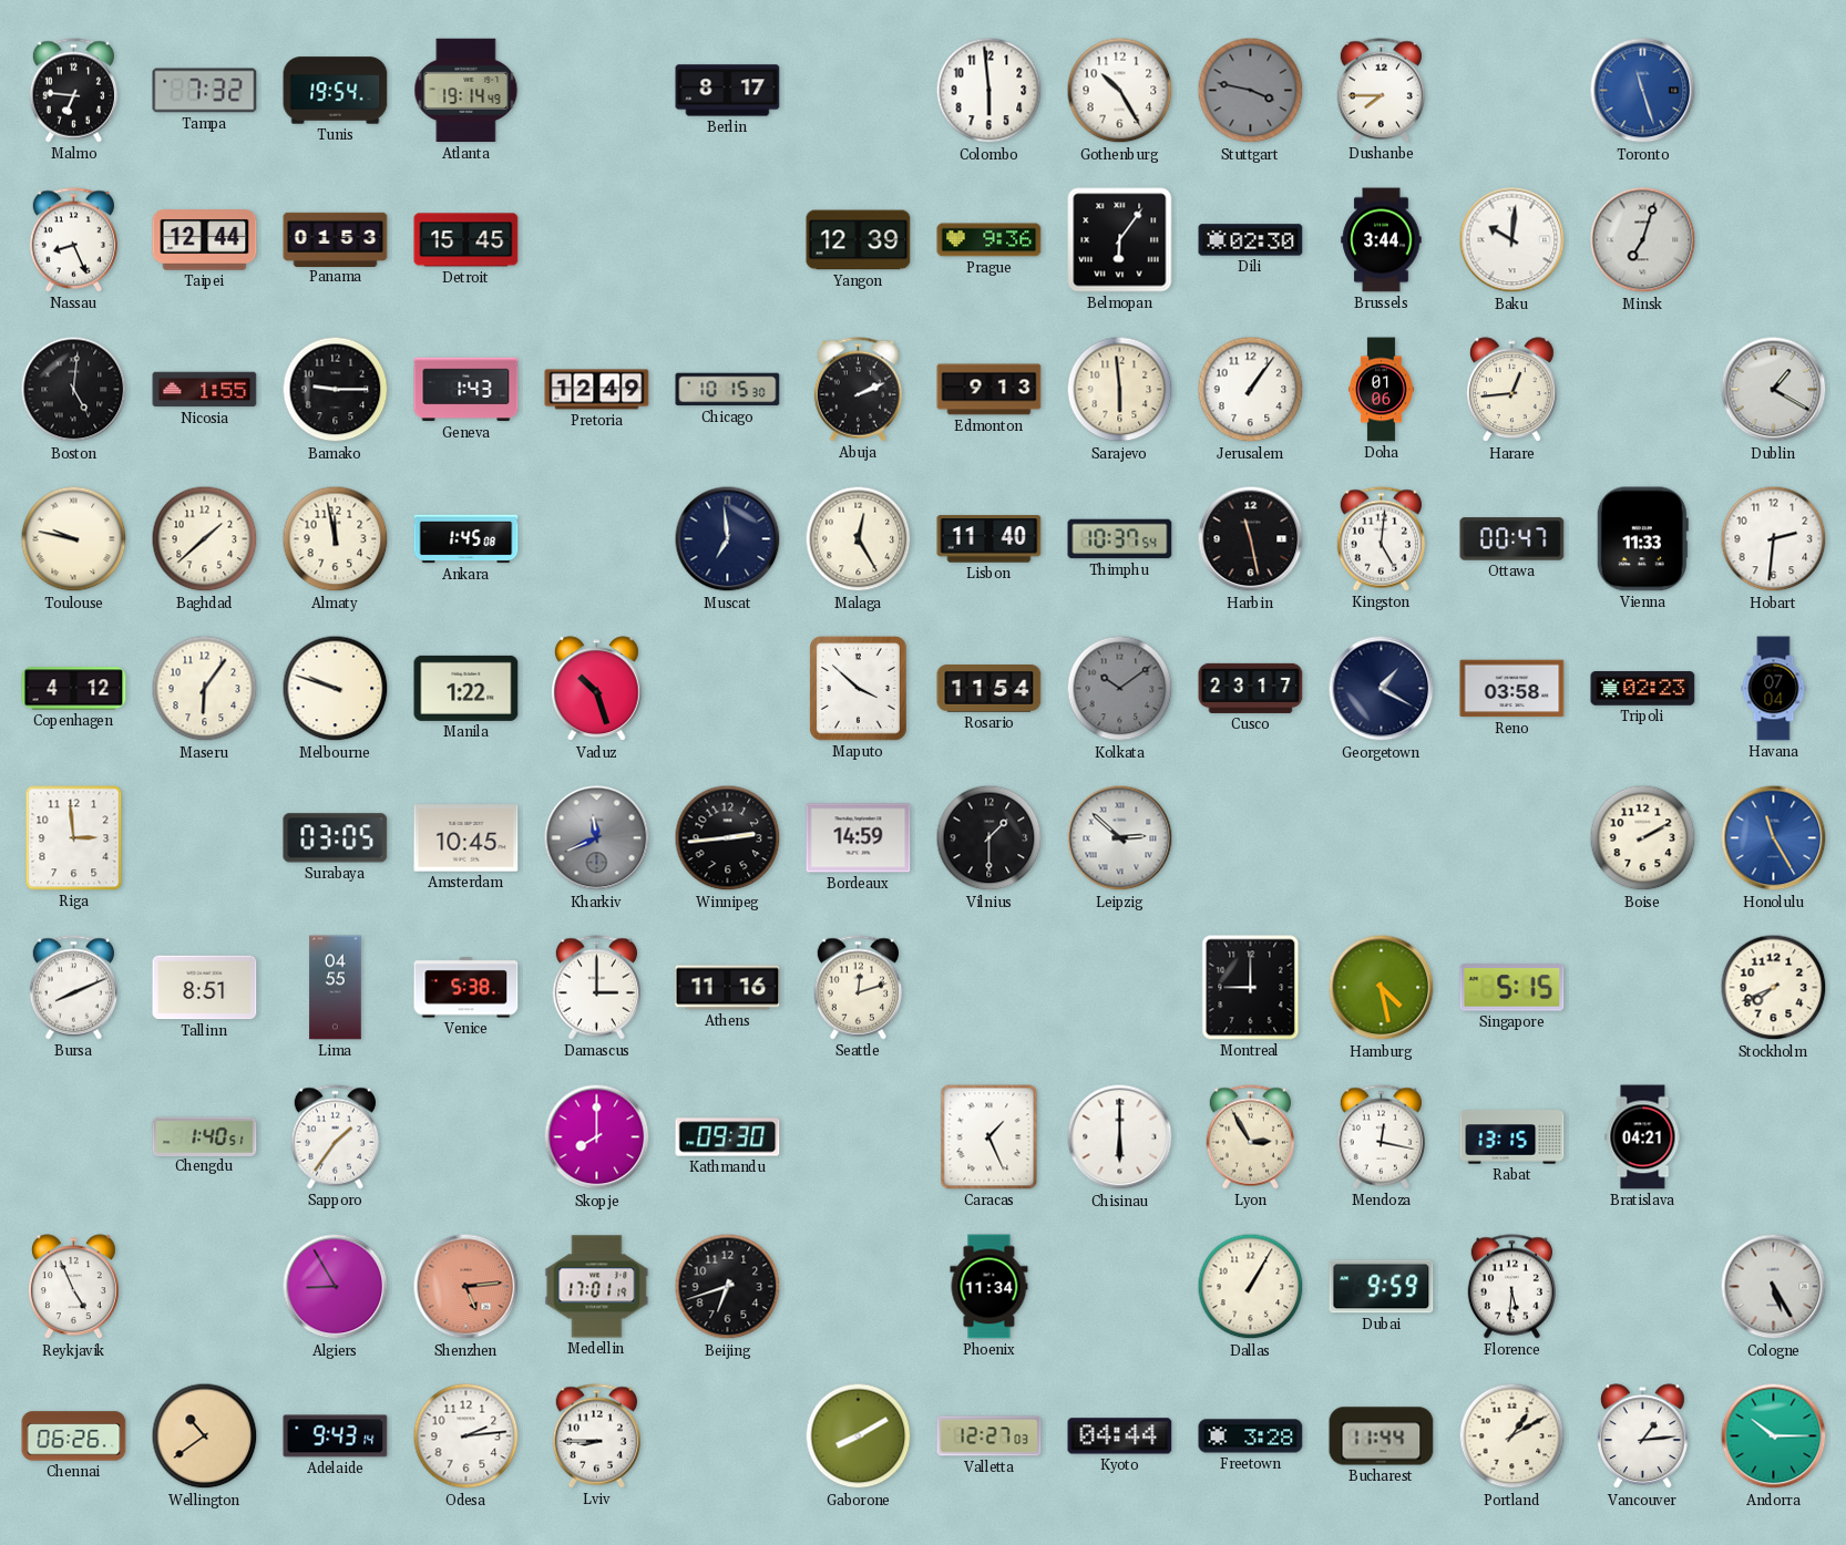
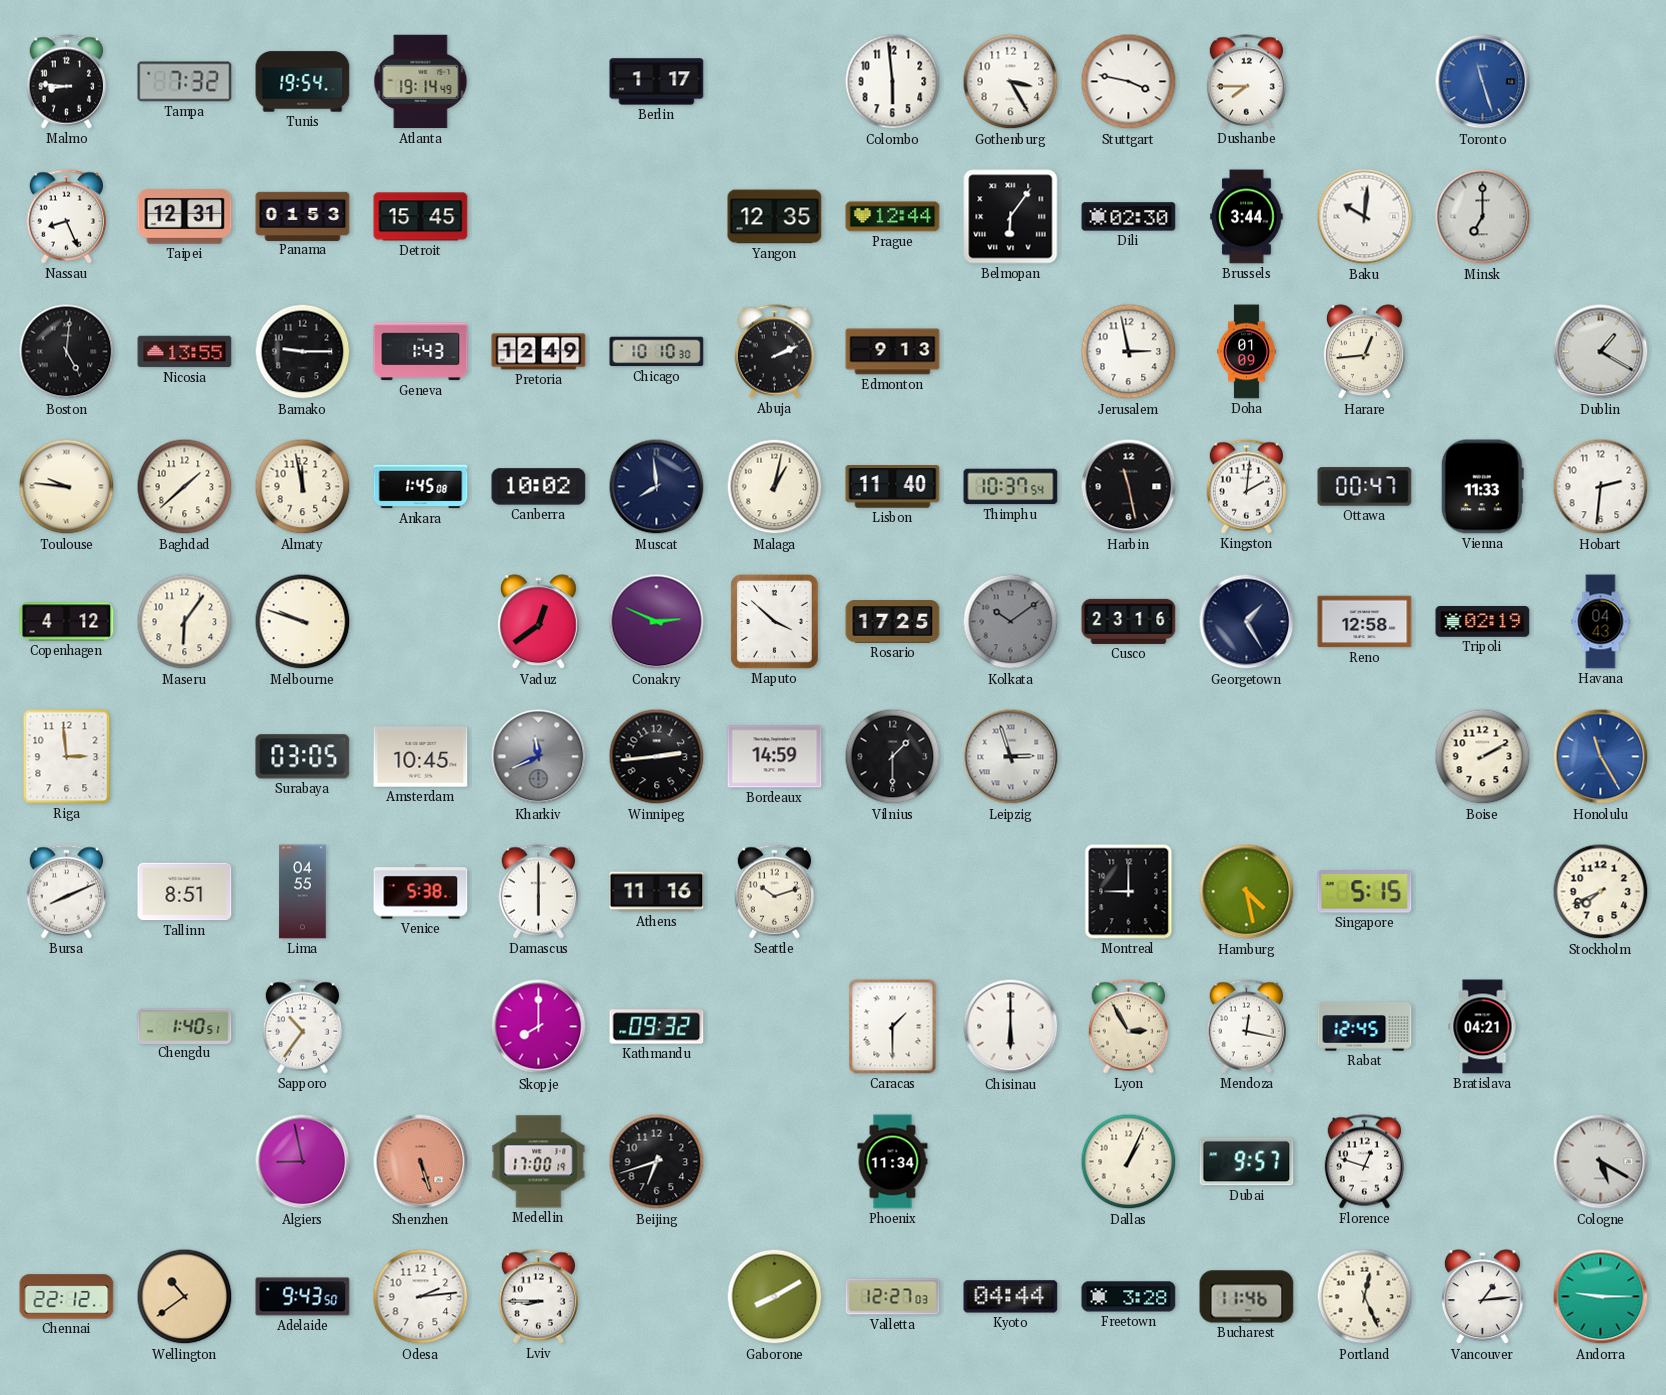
Malmo: 6:46 -> 8:46 (66, 82)
Berlin: 8:17 -> 1:17 (657, 82)
Gothenburg: 10:25 -> 3:25 (1011, 82)
Stuttgart dial: grey -> white (1129, 82)
Taipei: 12:44 -> 12:31 (185, 217)
Yangon: 12:39 -> 12:35 (775, 217)
Prague: 9:36 -> 12:44 (893, 217)
Minsk: 7:03 -> 7:00 (1483, 217)
Nicosia: 1:55 -> 13:55 (185, 352)
Chicago: 10:15 -> 10:10 (657, 352)
Sarajevo: 5:59 -> none (1120, 390)
Jerusalem: 1:06 -> 2:58 (1129, 352)
Doha: 01:06 -> 01:09 (1247, 352)
Toulouse: 9:47 -> 9:46 (67, 487)
Canberra: none -> 10:02 (539, 487)
Muscat: 6:59 -> 7:59 (657, 487)
Malaga: 12:25 -> 1:02 (775, 487)
Kingston: 5:01 -> 2:01 (1246, 487)
Manila: 1:22 -> none (466, 688)
Vaduz: 10:27 -> 12:39 (538, 622)
Conakry: none -> 2:49 (657, 622)
Rosario: 11:54 -> 17:25 (893, 622)
Cusco: 23:17 -> 23:16 (1129, 621)
Georgetown: 1:20 -> 1:25 (1247, 622)
Reno: 03:58 -> 12:58 (1365, 622)
Tripoli: 02:23 -> 02:19 (1483, 622)
Havana: 07:04 -> 04:43 (1601, 622)
Leipzig: 2:52 -> 2:57 (1011, 757)
Damascus: 3:00 -> 6:00 (538, 892)
Seattle: 12:12 -> 10:12 (774, 892)
Sapporo: 1:36 -> 10:36 (302, 1027)
Kathmandu: 09:30 -> 09:32 (657, 1027)
Caracas: 1:26 -> 1:30 (893, 1027)
Rabat: 13:15 -> 12:45 (1365, 1027)
Reykjavik: 4:56 -> none (73, 1287)
Algiers: 8:55 -> 8:58 (303, 1162)
Shenzhen: 5:14 -> 5:27 (421, 1162)
Medellin: 17:01 -> 17:00 (539, 1162)
Dallas: 1:05 -> 1:04 (1129, 1162)
Dubai: 9:59 -> 9:57 (1247, 1162)
Florence: 5:31 -> 12:48 (1364, 1162)
Cologne: 5:25 -> 5:20 (1601, 1162)
Chennai: 06:26 -> 22:12 (67, 1297)
Adelaide: 9:43:14 -> 9:43:50 (303, 1297)
Bucharest: 11:44 -> 11:46 (1247, 1297)
Portland: 1:10 -> 12:26 (1365, 1297)
Andorra: 10:15 -> 9:15 (1601, 1297)
